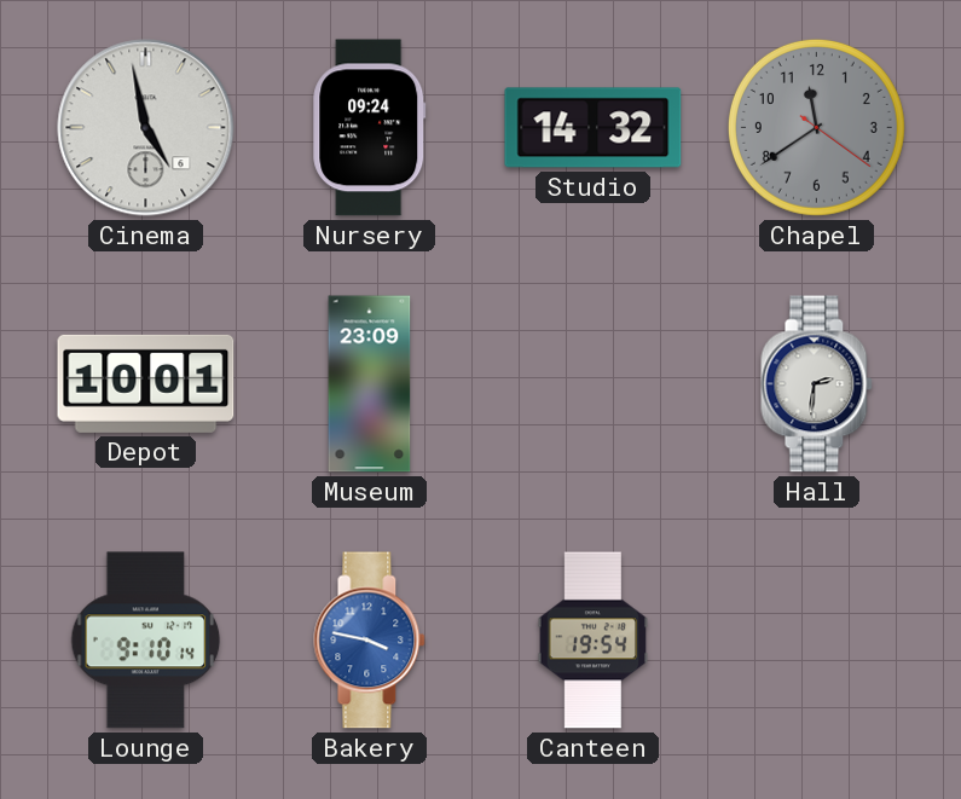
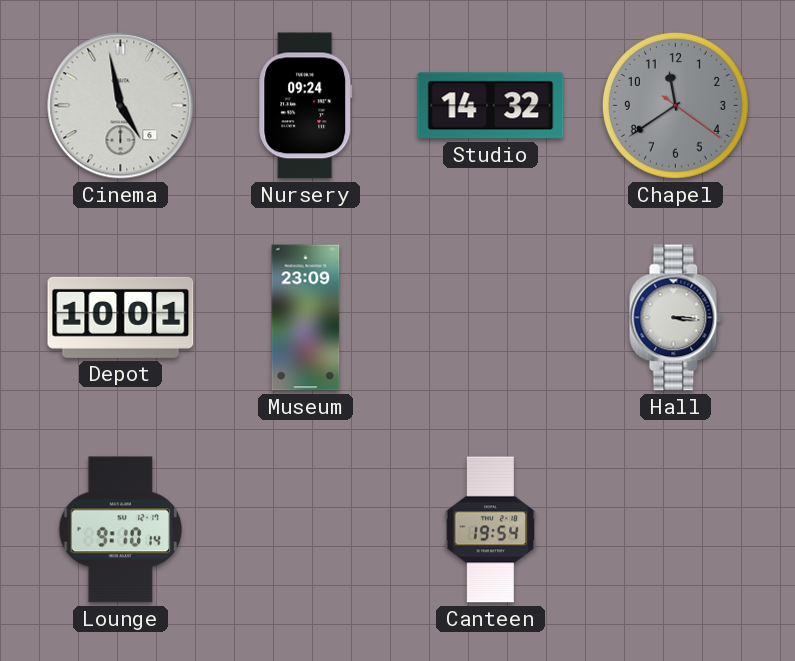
Hall: 2:31 -> 3:16 (676, 318)
Bakery: 3:47 -> none (370, 641)
